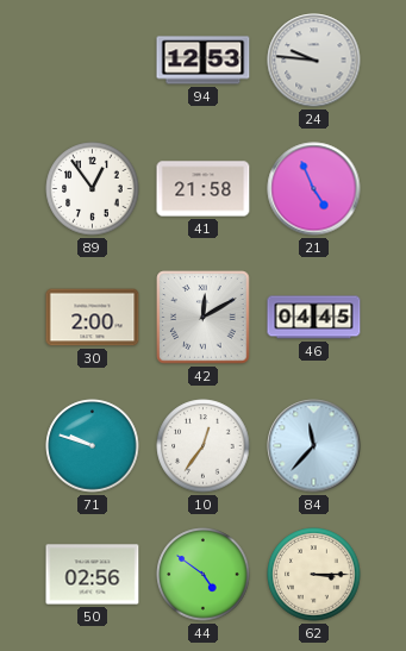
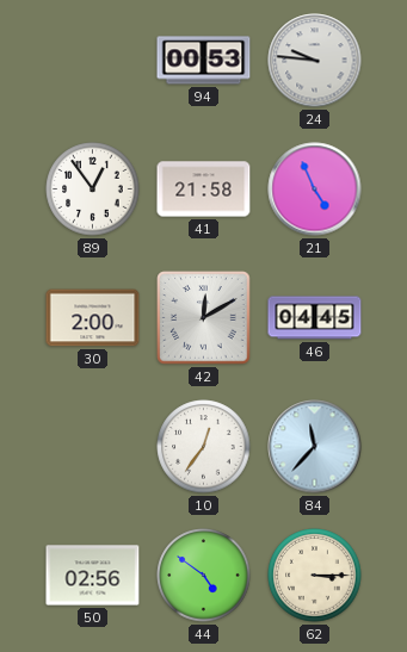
94: 12:53 -> 00:53 (204, 61)
71: 9:48 -> none (93, 446)
